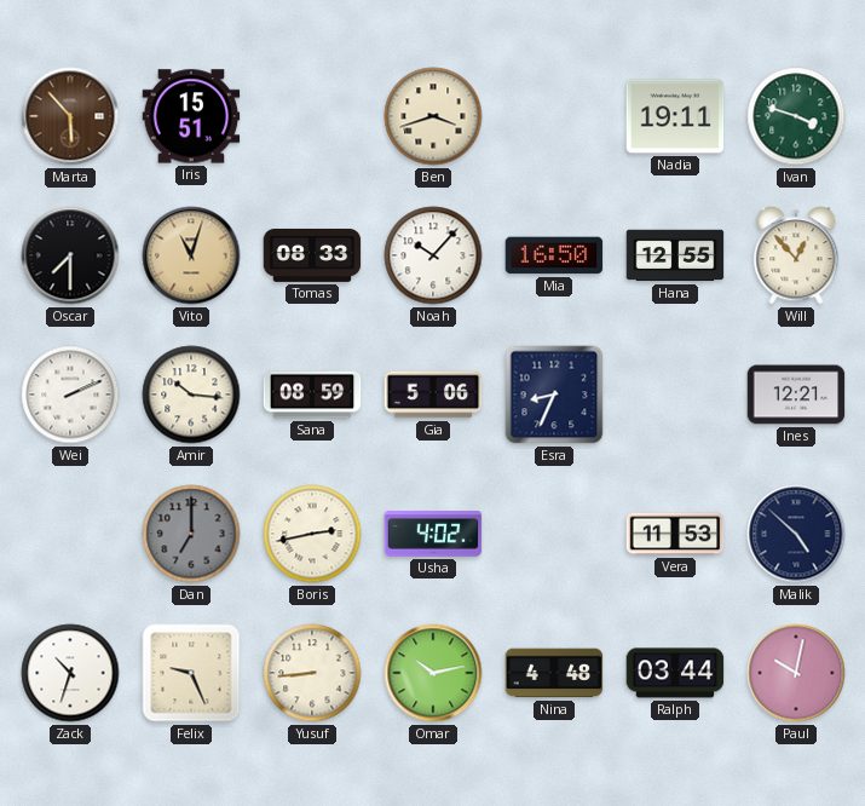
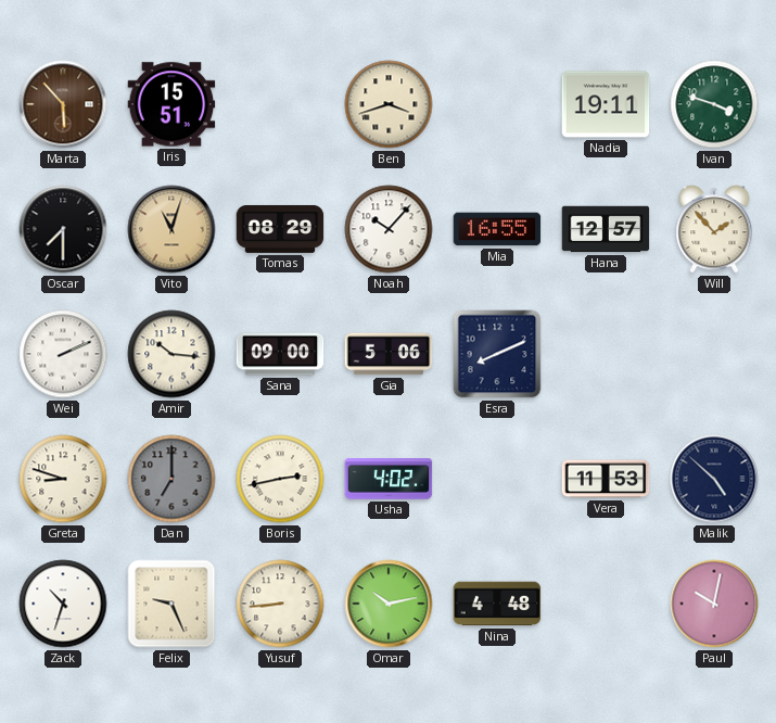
Tomas: 08:33 -> 08:29 (280, 229)
Mia: 16:50 -> 16:55 (497, 229)
Hana: 12:55 -> 12:57 (606, 229)
Will: 12:53 -> 1:53 (714, 229)
Sana: 08:59 -> 09:00 (280, 354)
Esra: 8:34 -> 8:11 (497, 354)
Ines: 12:21 -> none (796, 395)
Greta: none -> 8:48 (63, 479)
Ralph: 03:44 -> none (675, 673)
